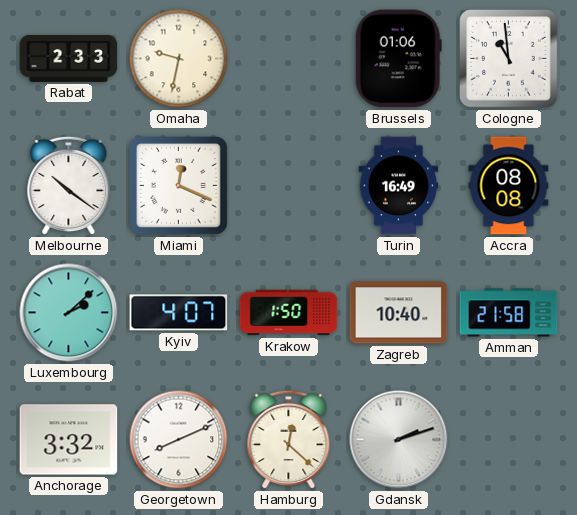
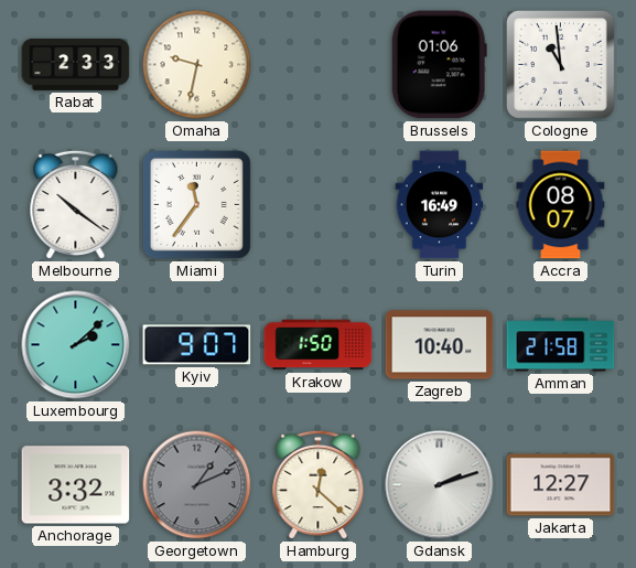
Miami: 12:19 -> 11:36 (197, 205)
Accra: 08:08 -> 08:07 (561, 205)
Kyiv: 4:07 -> 9:07 (197, 345)
Georgetown: 8:11 -> 1:11 (197, 485)
Georgetown dial: white -> grey (197, 485)
Jakarta: none -> 12:27 (561, 485)
